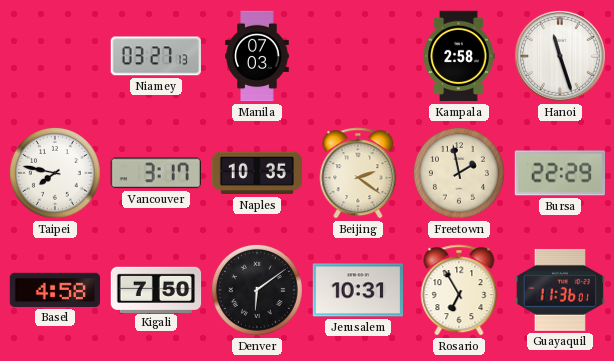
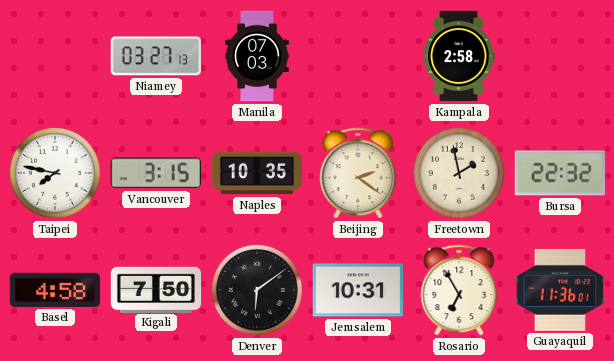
Hanoi: 11:27 -> none (560, 56)
Vancouver: 3:17 -> 3:15 (156, 173)
Bursa: 22:29 -> 22:32 (559, 173)
